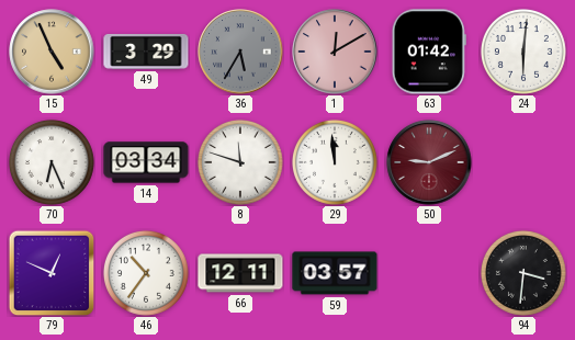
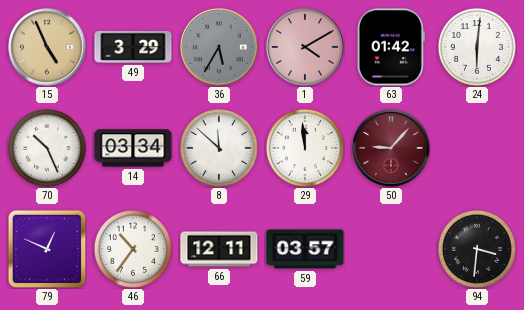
1: 12:10 -> 4:10 (305, 47)
70: 6:26 -> 10:26 (47, 148)
8: 11:48 -> 11:52 (219, 148)
50: 9:11 -> 9:07 (391, 148)
